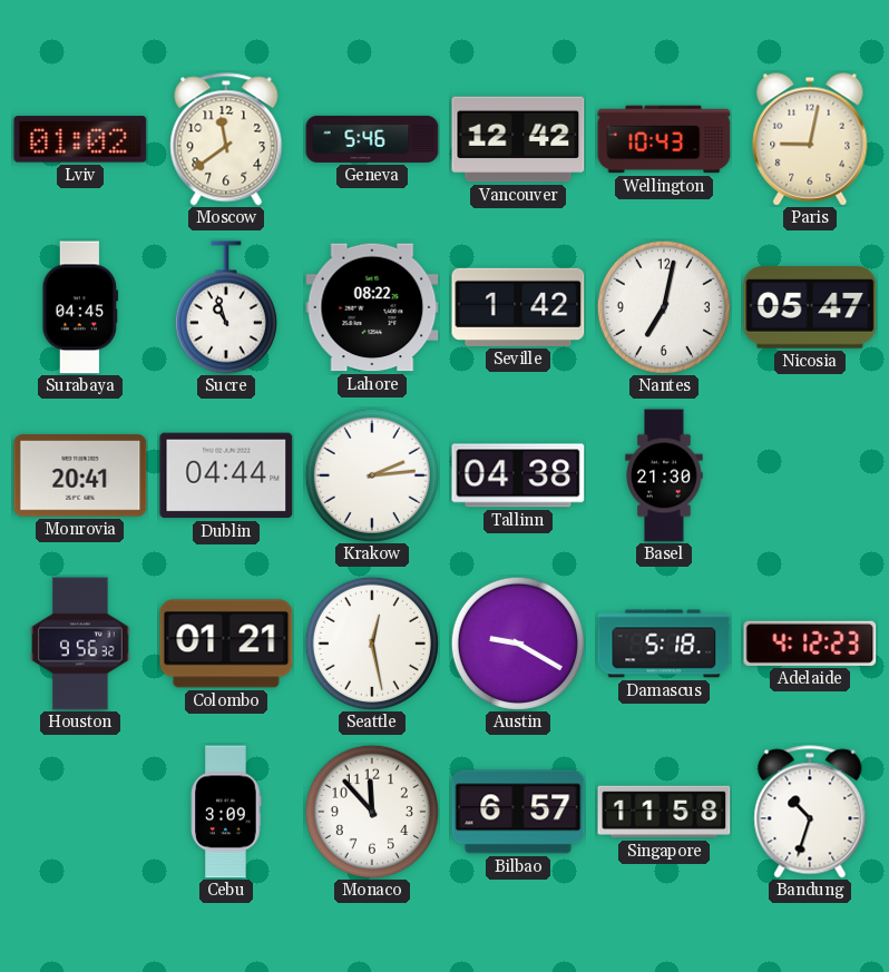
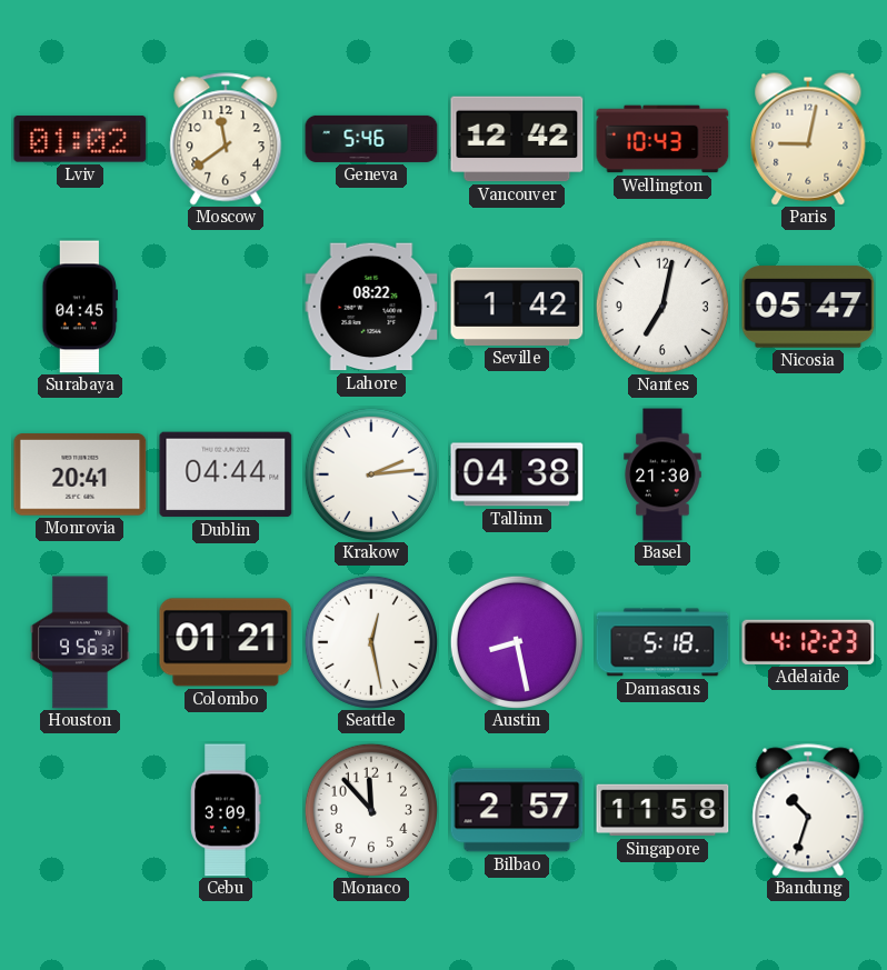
Sucre: 10:57 -> none (226, 307)
Austin: 9:20 -> 8:28 (517, 642)
Bilbao: 6:57 -> 2:57 (517, 810)
